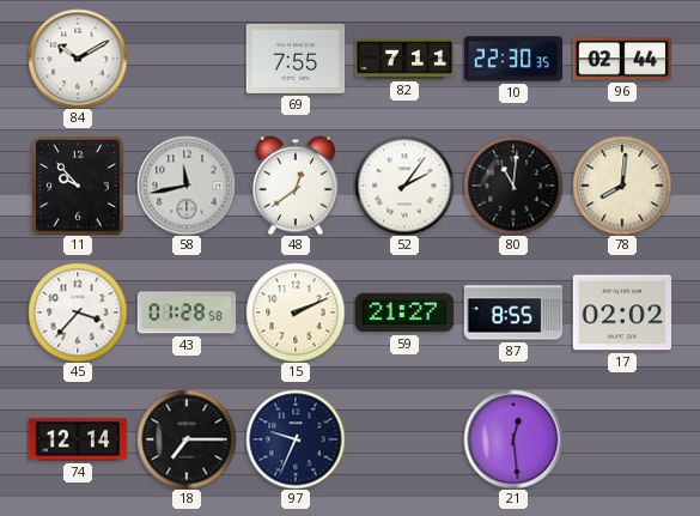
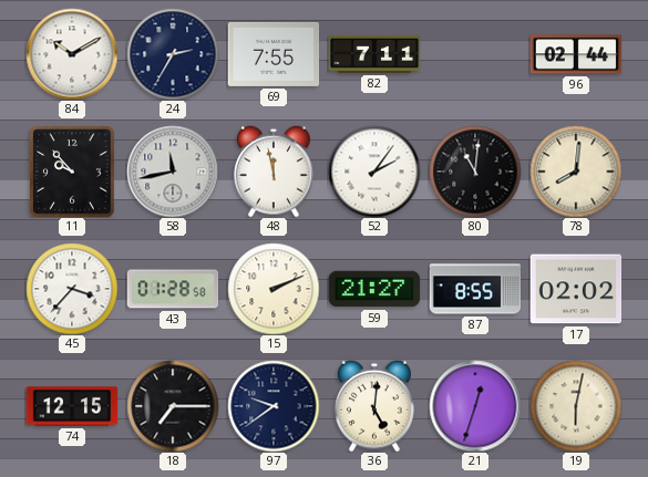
24: none -> 2:35 (173, 54)
10: 22:30 -> none (513, 59)
48: 12:39 -> 11:58 (274, 172)
74: 12:14 -> 12:15 (72, 406)
97: 9:34 -> 9:39 (274, 406)
36: none -> 5:01 (374, 406)
21: 12:29 -> 12:33 (475, 406)
19: none -> 6:02 (576, 406)
